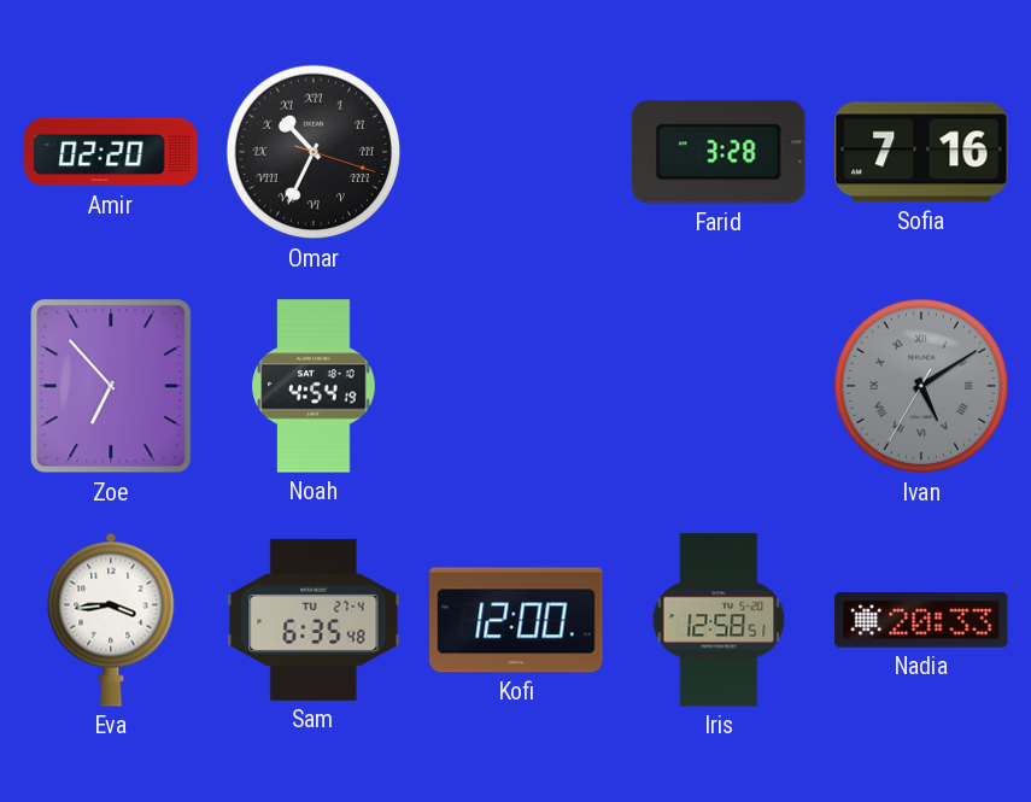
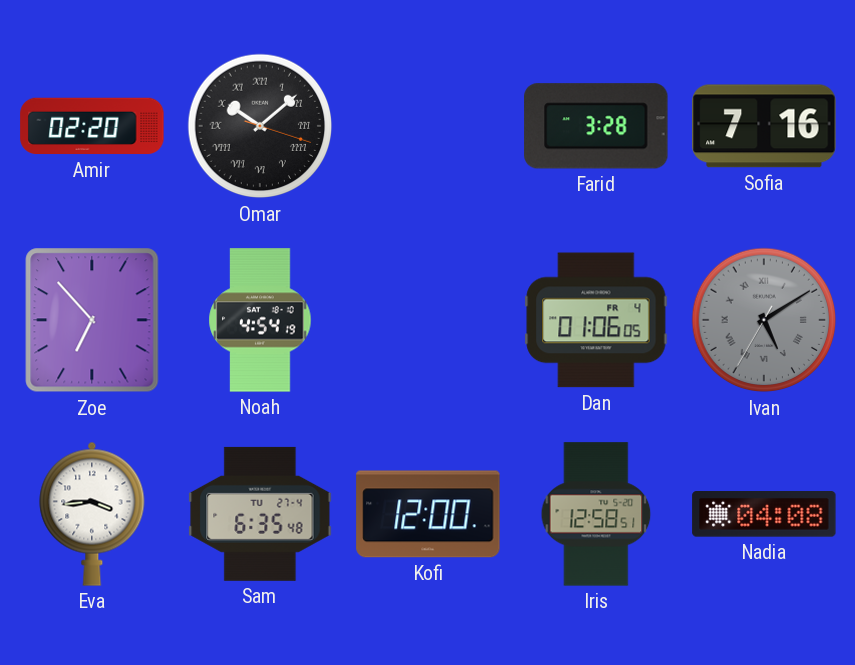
Omar: 10:34 -> 10:08 (260, 126)
Dan: none -> 01:06 (596, 320)
Nadia: 20:33 -> 04:08 (764, 514)
